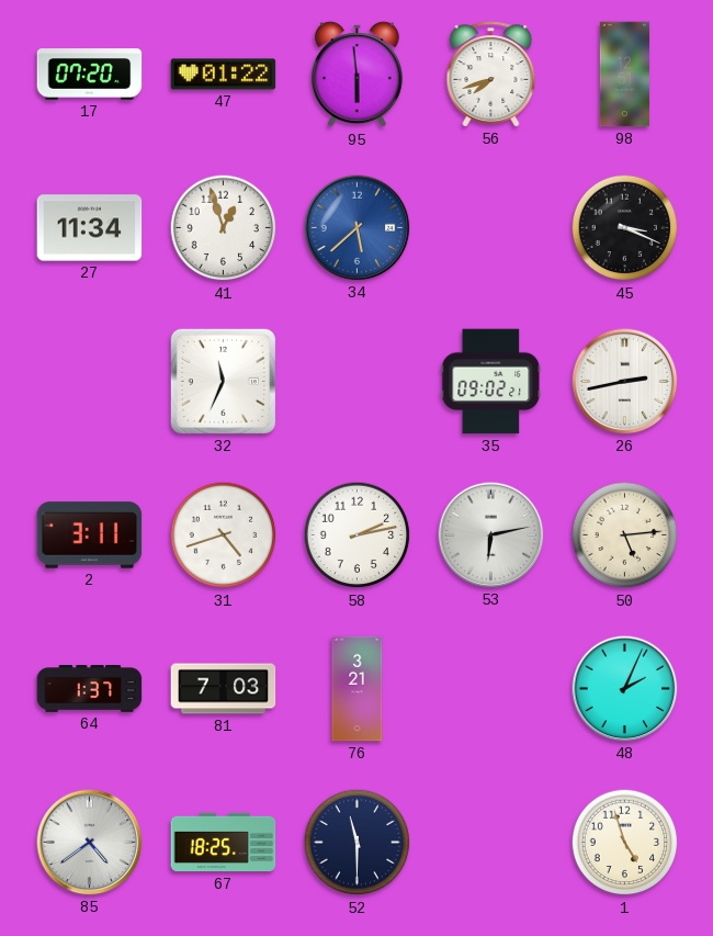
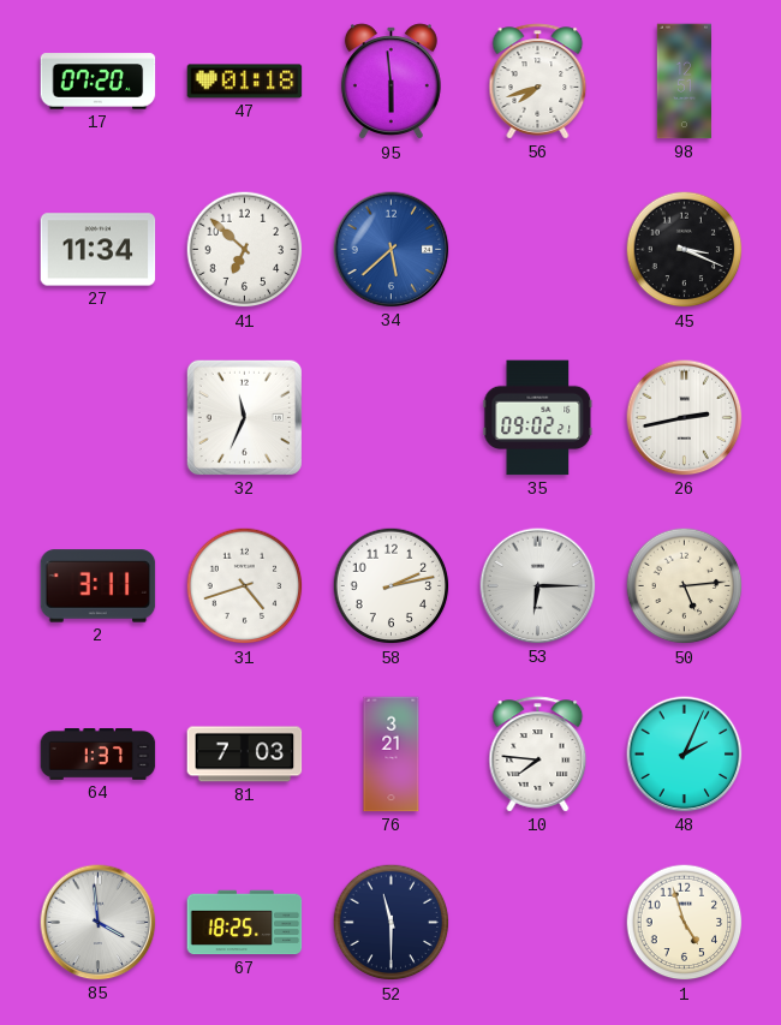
47: 01:22 -> 01:18 (245, 82)
41: 12:57 -> 6:52 (245, 250)
53: 6:13 -> 6:15 (538, 586)
10: none -> 7:46 (538, 755)
85: 4:39 -> 3:59 (99, 923)
